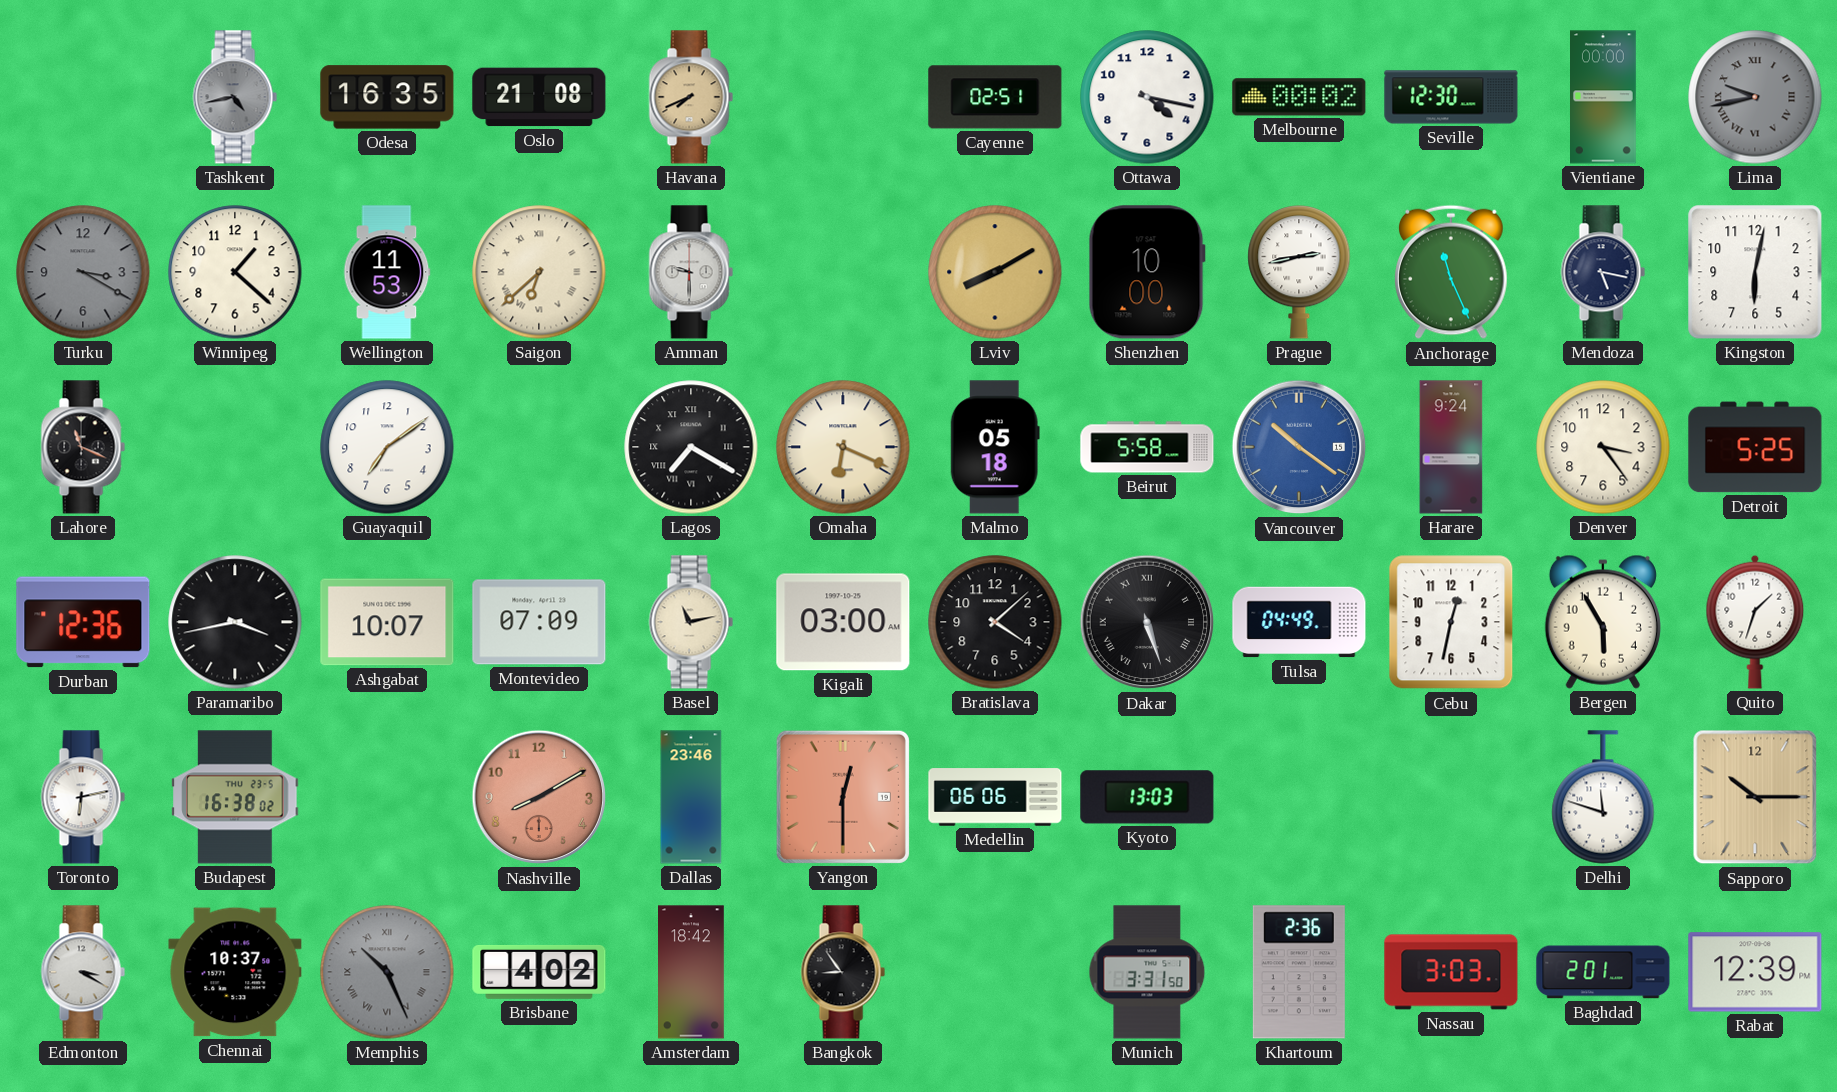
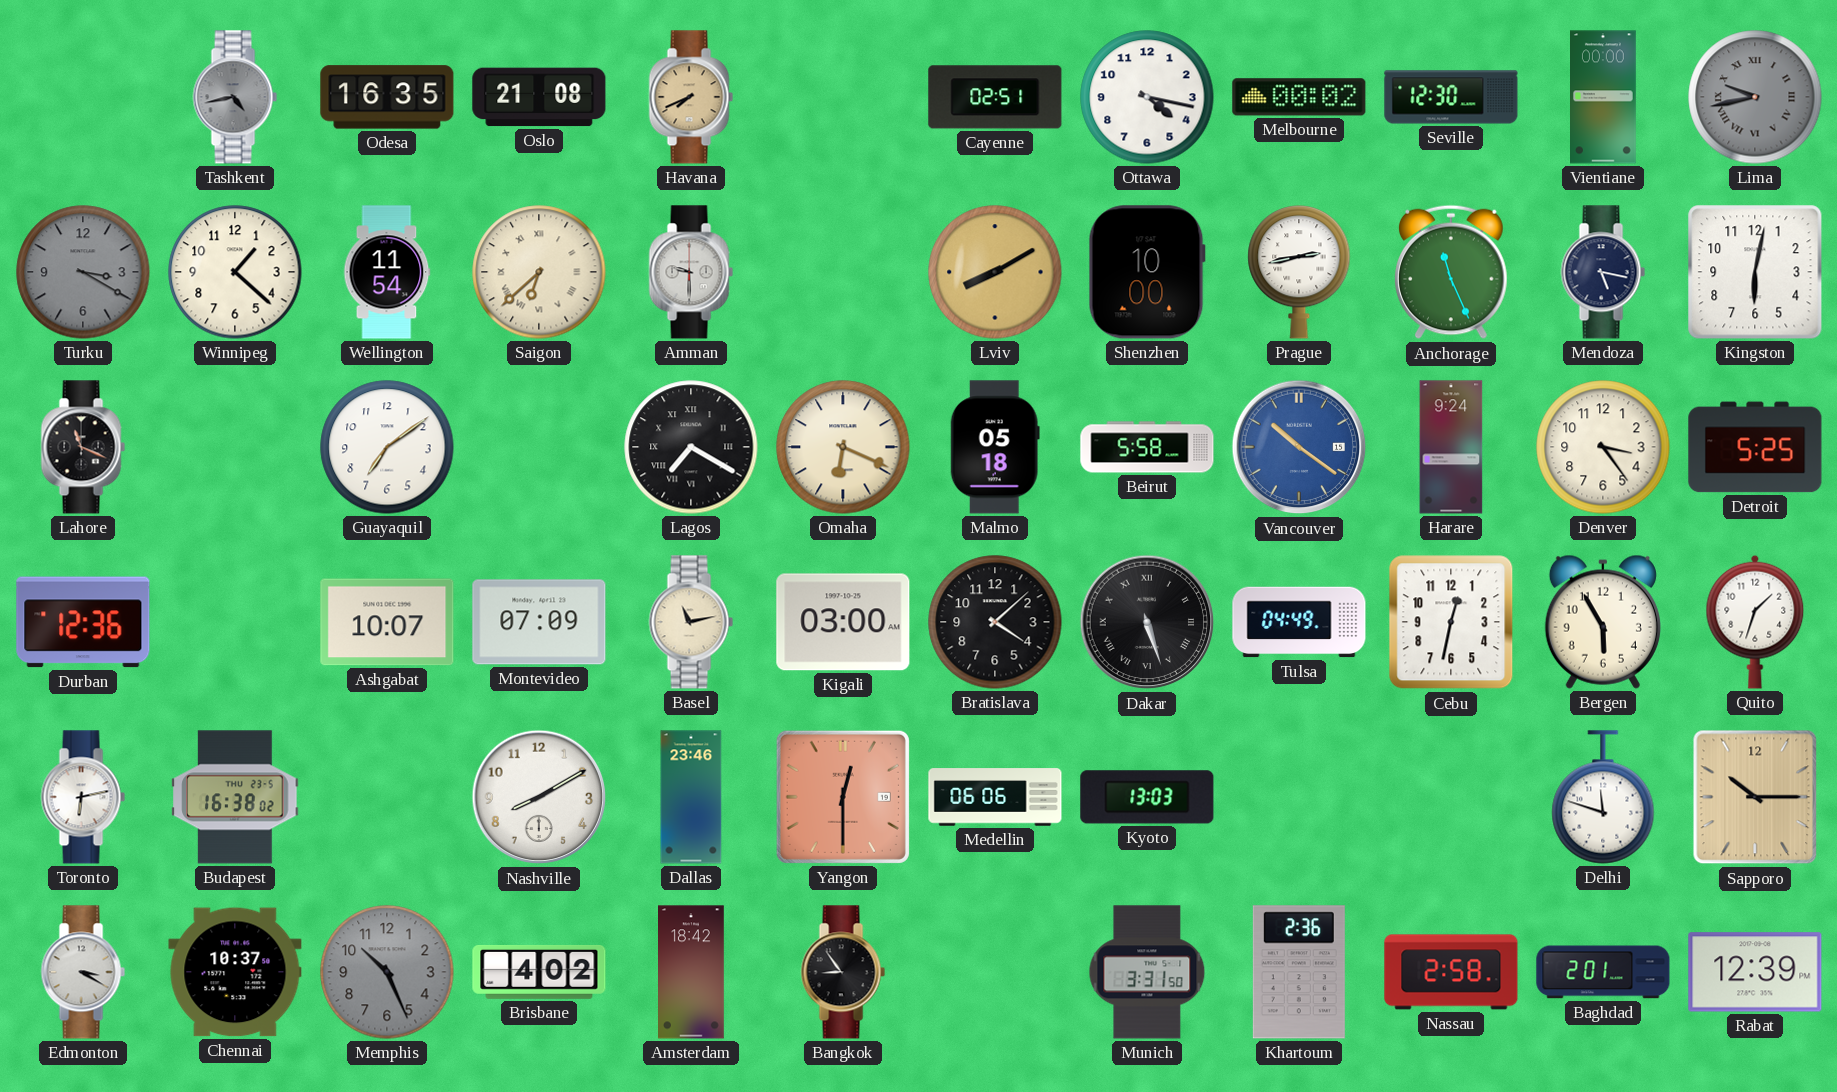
Wellington: 11:53 -> 11:54 (387, 272)
Paramaribo: 3:43 -> none (235, 622)
Nashville dial: salmon -> white (539, 797)
Memphis numerals: Roman -> Arabic (387, 972)
Nassau: 3:03 -> 2:58 (1451, 972)
